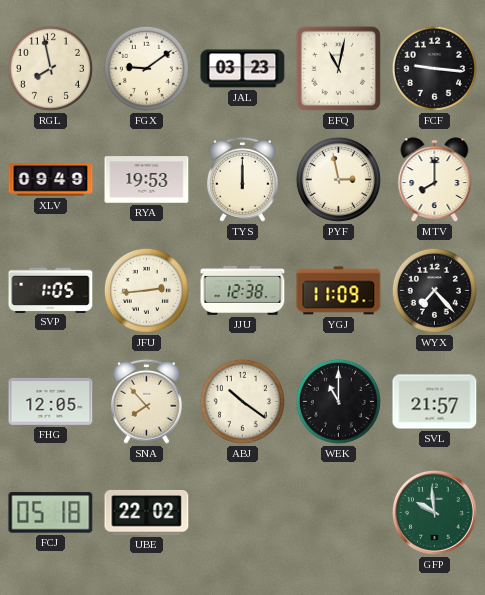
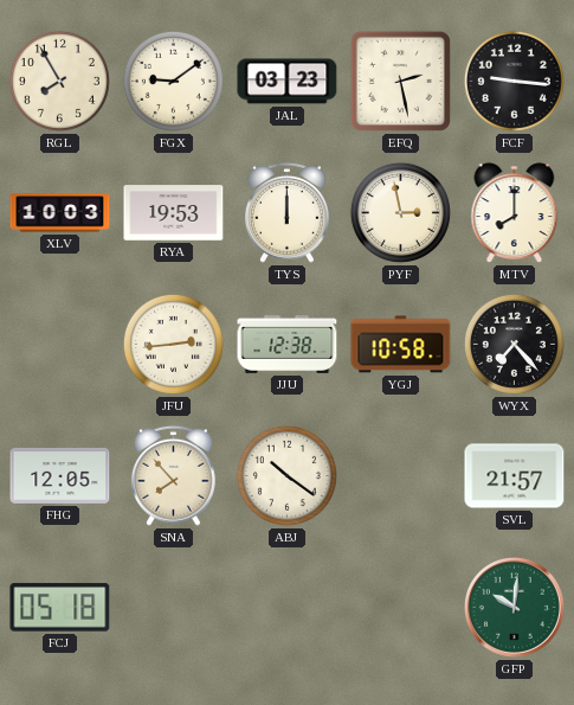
RGL: 7:58 -> 7:55 (59, 81)
EFQ: 11:02 -> 2:28 (400, 81)
XLV: 09:49 -> 10:03 (60, 213)
SVP: 1:05 -> none (51, 290)
YGJ: 11:09 -> 10:58 (401, 345)
WEK: 11:00 -> none (338, 401)
UBE: 22:02 -> none (147, 512)
GFP: 9:59 -> 10:01 (514, 607)
